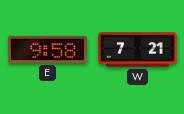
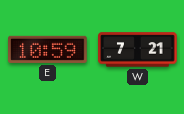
E: 9:58 -> 10:59 (48, 49)
